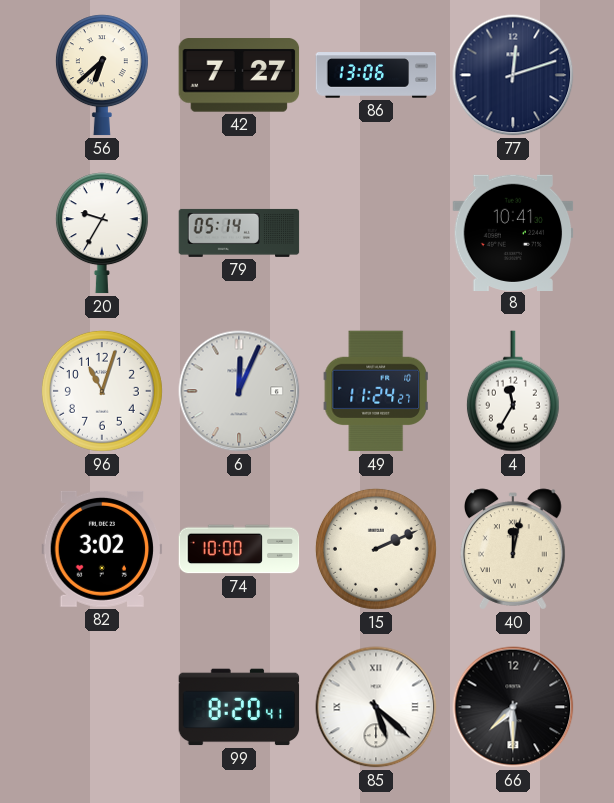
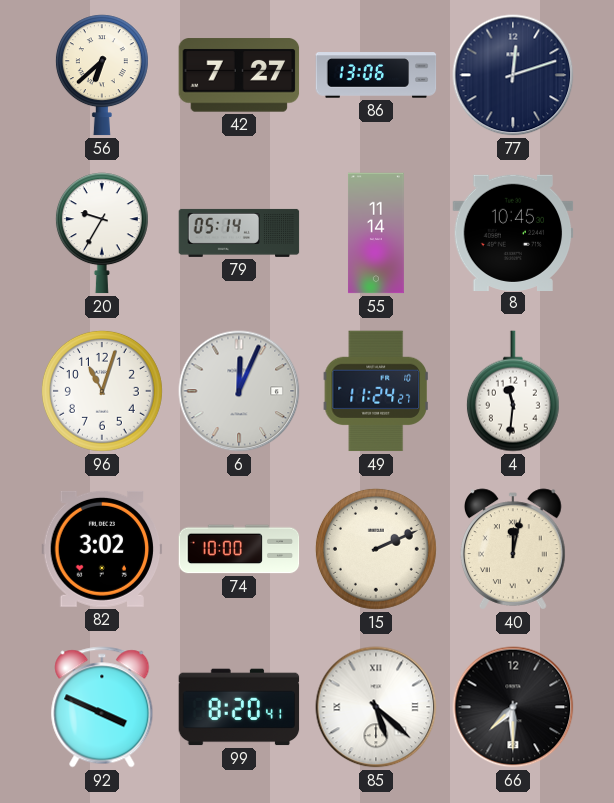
55: none -> 11:14 (376, 233)
8: 10:41 -> 10:45 (513, 232)
4: 11:35 -> 11:31 (513, 391)
92: none -> 3:49 (102, 707)
